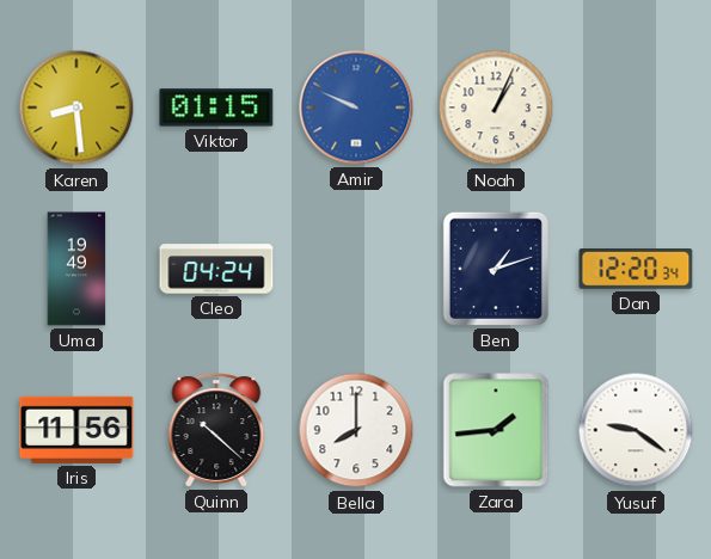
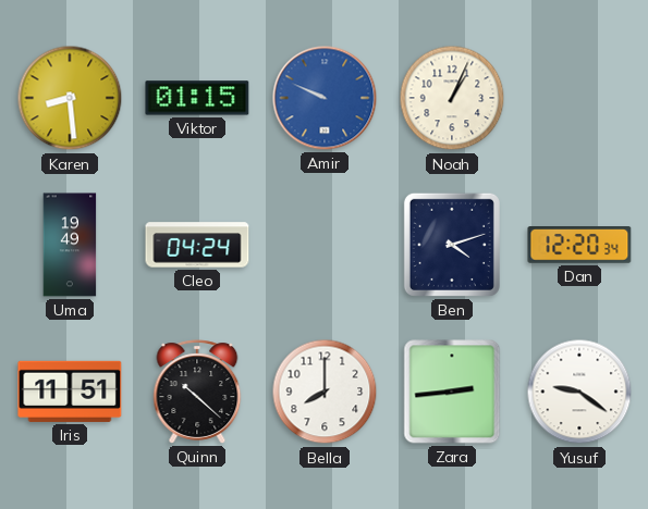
Ben: 1:12 -> 4:12 (452, 245)
Iris: 11:56 -> 11:51 (70, 392)
Zara: 1:44 -> 2:44 (452, 392)
